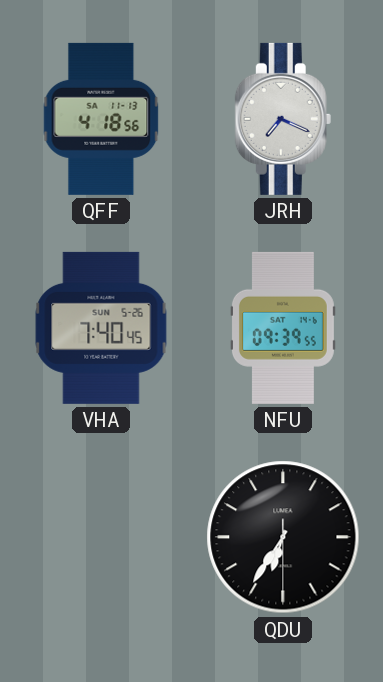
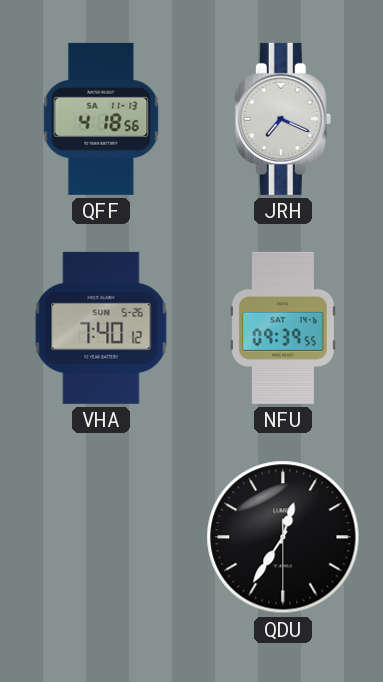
VHA: 7:40:45 -> 7:40:12 (101, 328)
QDU: 6:35 -> 12:35 (283, 537)
